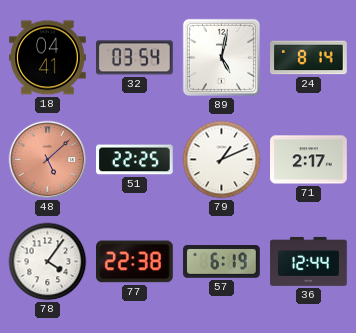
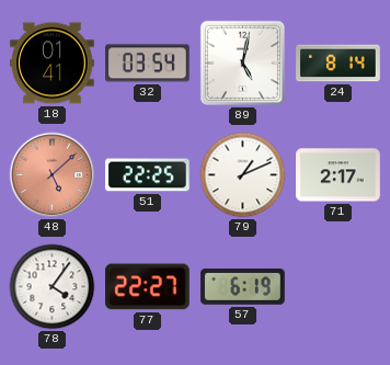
18: 04:41 -> 01:41 (53, 64)
77: 22:38 -> 22:27 (148, 287)
36: 12:44 -> none (309, 261)
